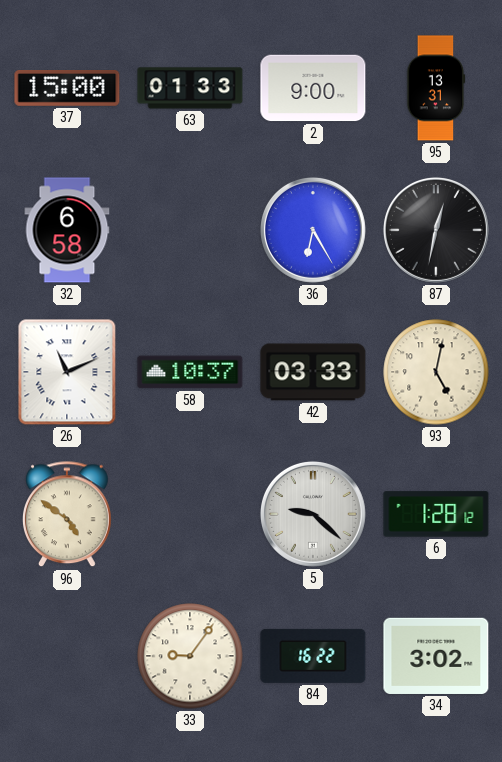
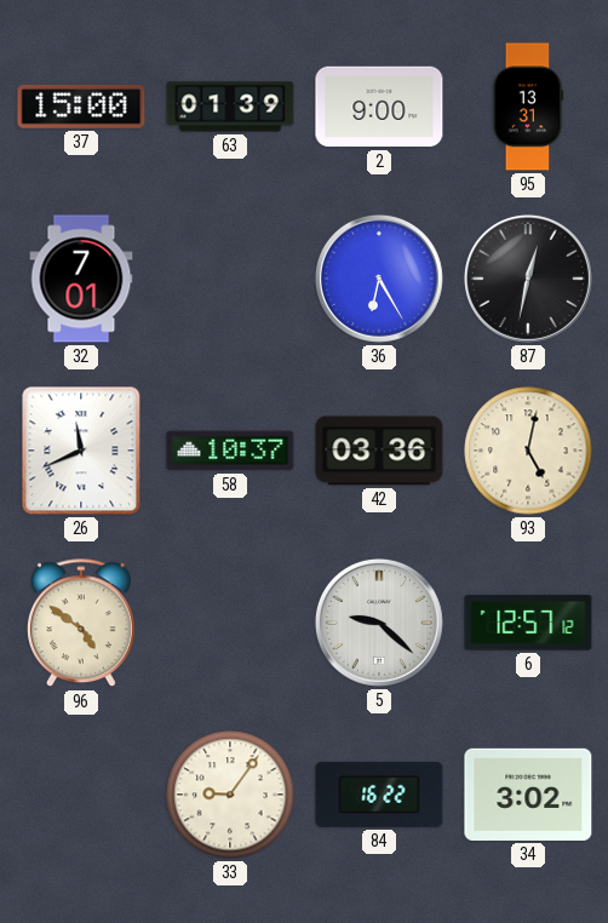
63: 01:33 -> 01:39 (230, 107)
32: 6:58 -> 7:01 (81, 279)
26: 11:11 -> 11:41 (81, 451)
42: 03:33 -> 03:36 (379, 451)
6: 1:28 -> 12:57 (528, 623)
